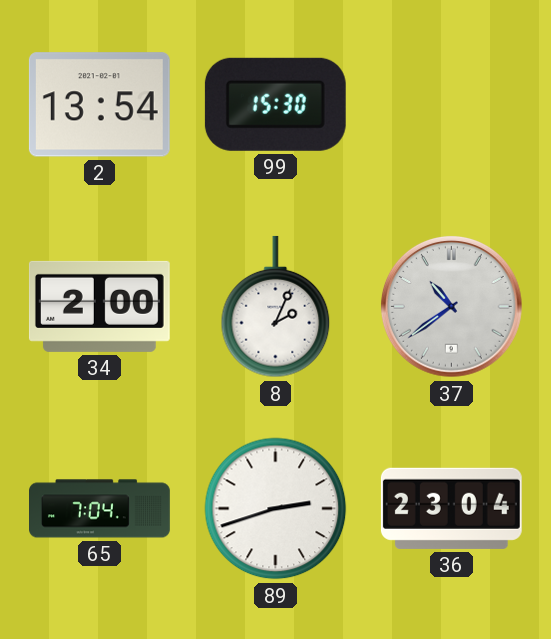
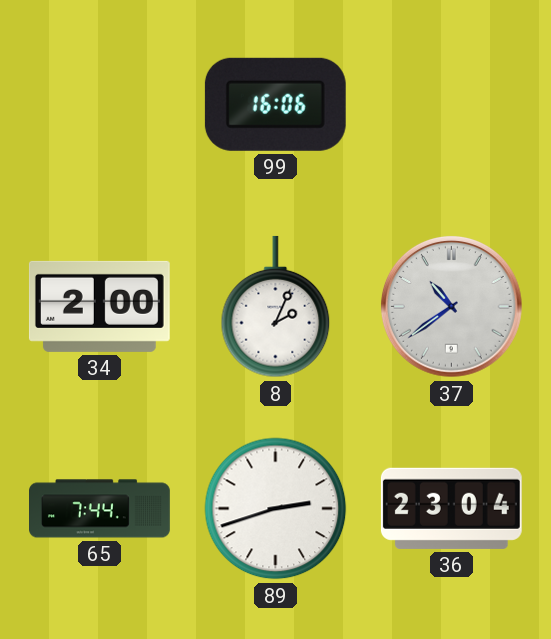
2: 13:54 -> none (99, 105)
99: 15:30 -> 16:06 (275, 104)
65: 7:04 -> 7:44 (100, 509)
